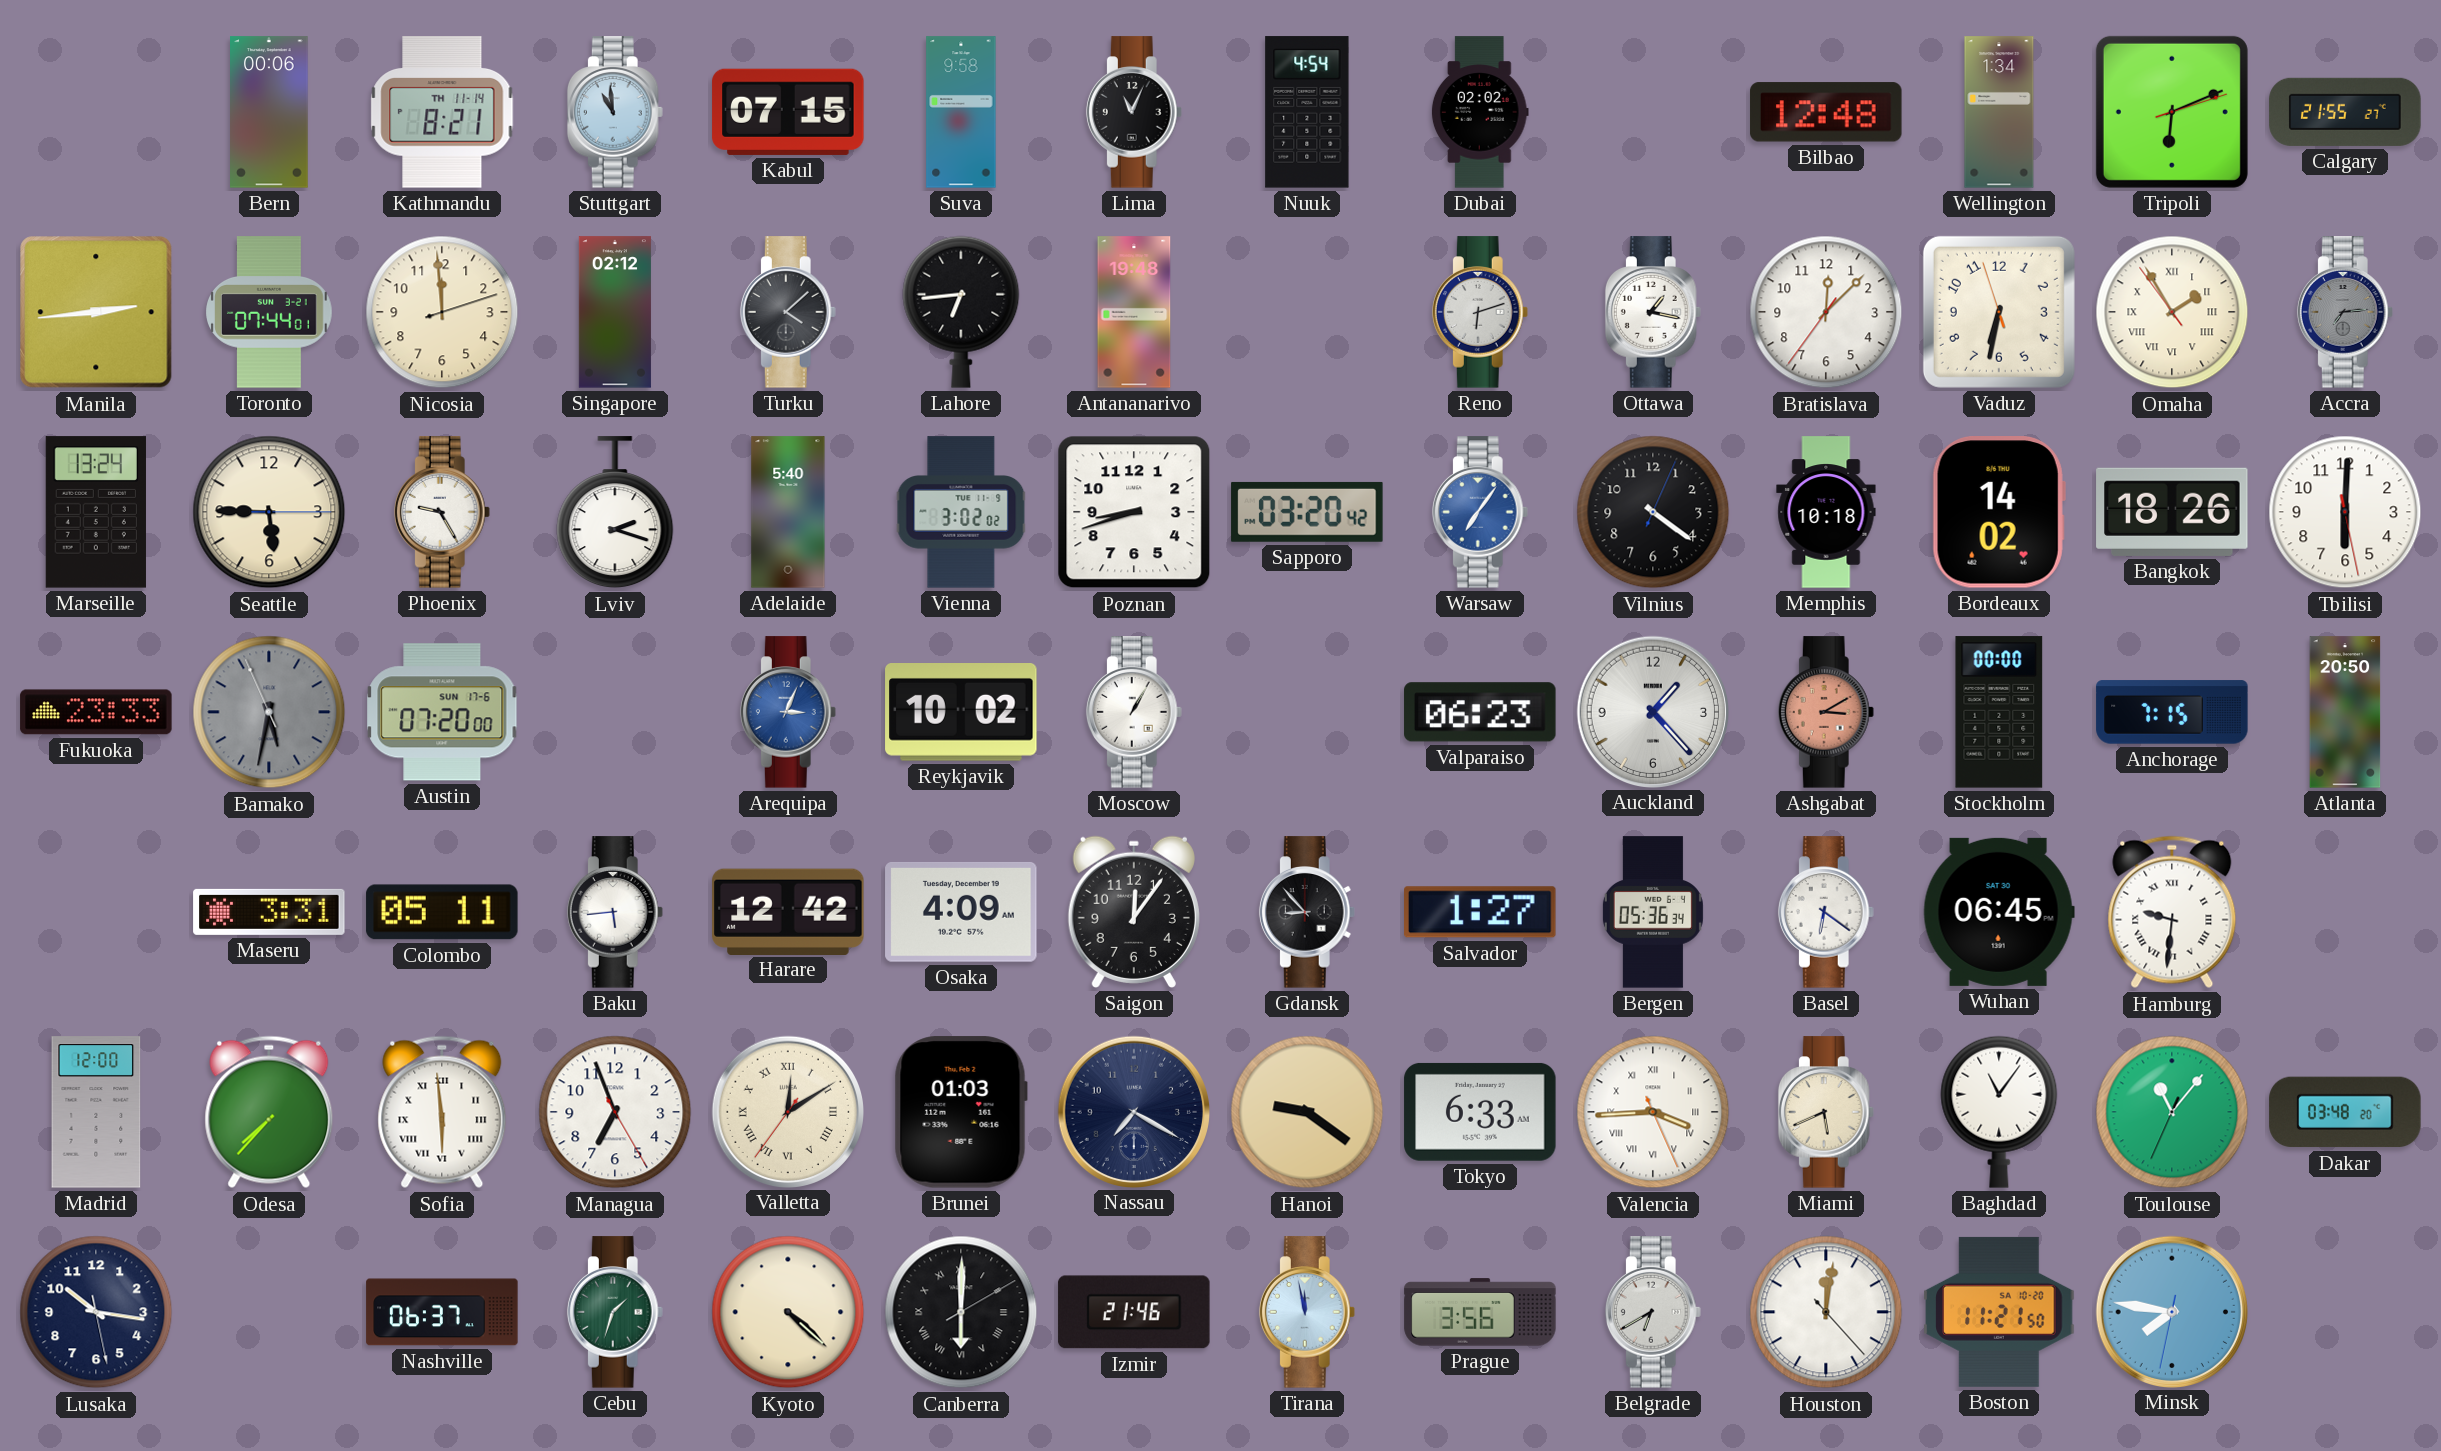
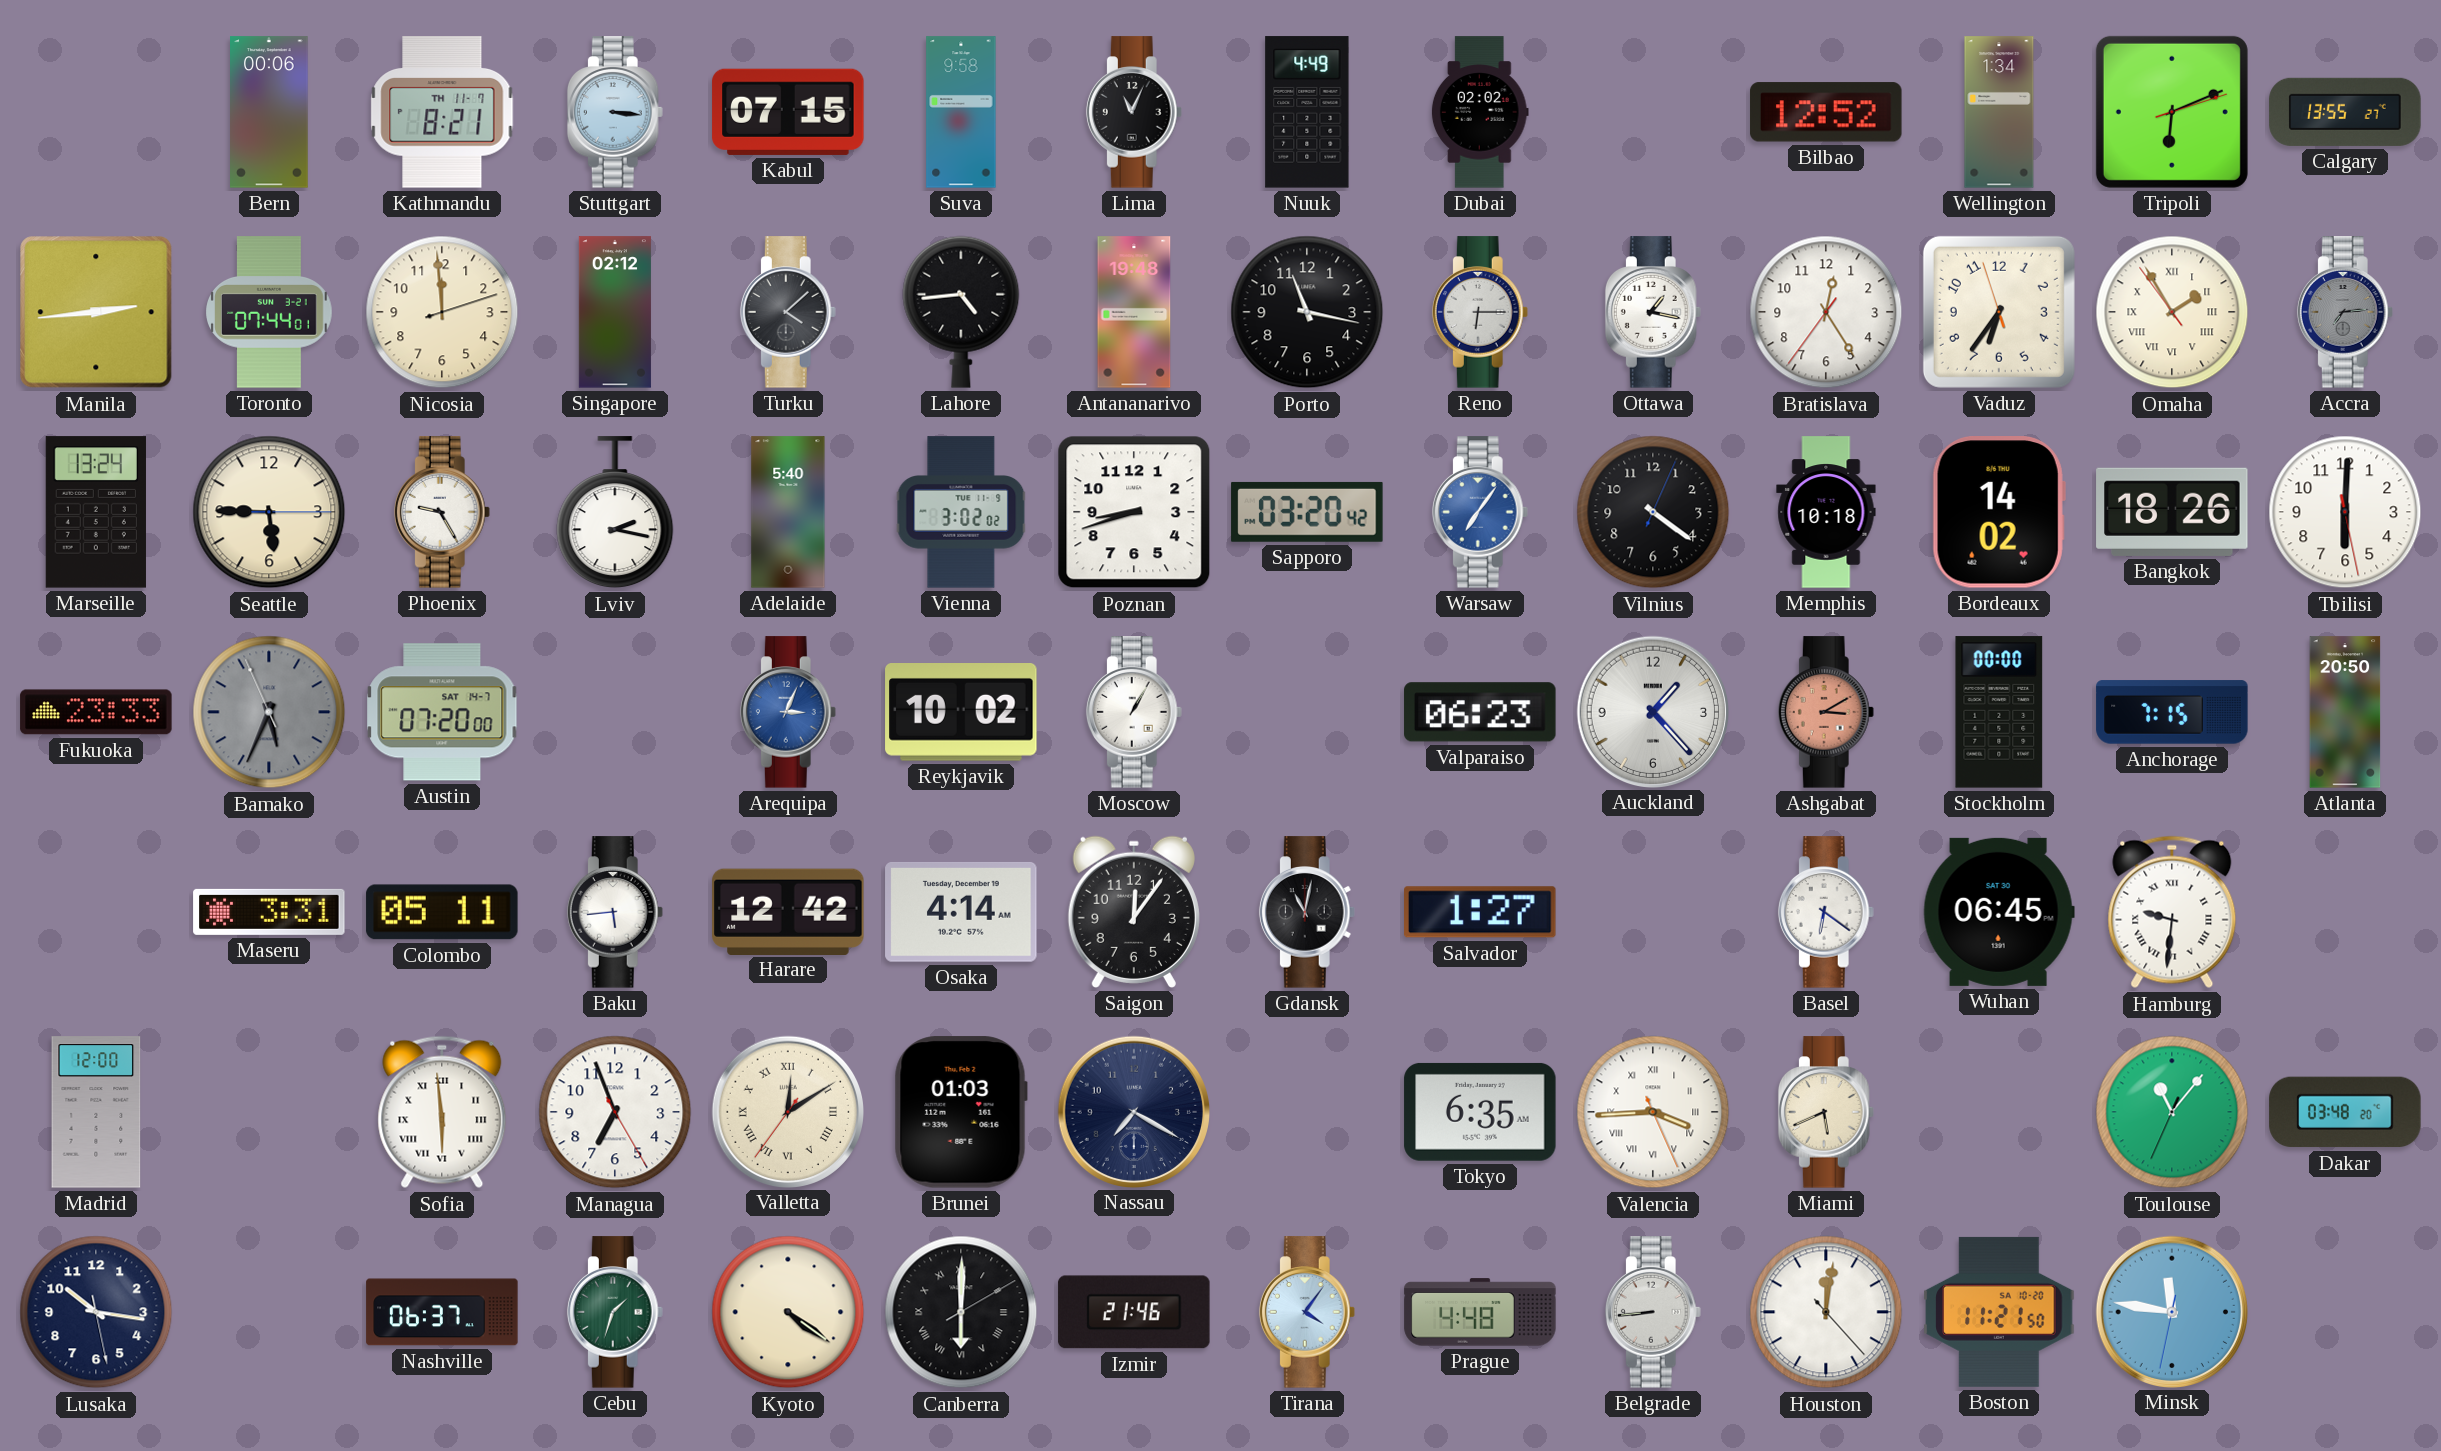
Kathmandu date: TH 11-14 -> TH 11-7 (442, 112)
Stuttgart: 10:59 -> 3:16 (615, 112)
Nuuk: 4:54 -> 4:49 (1307, 112)
Bilbao: 12:48 -> 12:52 (1826, 112)
Calgary: 21:55 -> 13:55 (2345, 112)
Lahore: 6:44 -> 4:44 (961, 312)
Porto: none -> 11:17 (1307, 312)
Reno: 6:12 -> 6:15 (1480, 312)
Bratislava: 12:07 -> 12:24 (1826, 312)
Vaduz: 6:31 -> 6:35 (1999, 312)
Lviv: 2:18 -> 2:17 (615, 513)
Bamako: 5:31 -> 5:33 (269, 712)
Austin date: SUN 17-6 -> SAT 14-7 (442, 712)
Osaka: 4:09 -> 4:14 (961, 912)
Gdansk: 8:53 -> 11:02 (1307, 912)
Bergen: 05:36 -> none (1653, 912)
Odesa: 7:37 -> none (269, 1112)
Hanoi: 9:21 -> none (1307, 1112)
Tokyo: 6:33 -> 6:35 (1480, 1112)
Baghdad: 11:06 -> none (1999, 1112)
Kyoto: 4:22 -> 4:21 (788, 1312)
Tirana: 11:58 -> 4:06 (1307, 1312)
Prague: 3:56 -> 4:48 (1480, 1312)
Belgrade: 6:40 -> 8:44 (1653, 1312)
Minsk: 7:46 -> 11:46 (2171, 1311)
